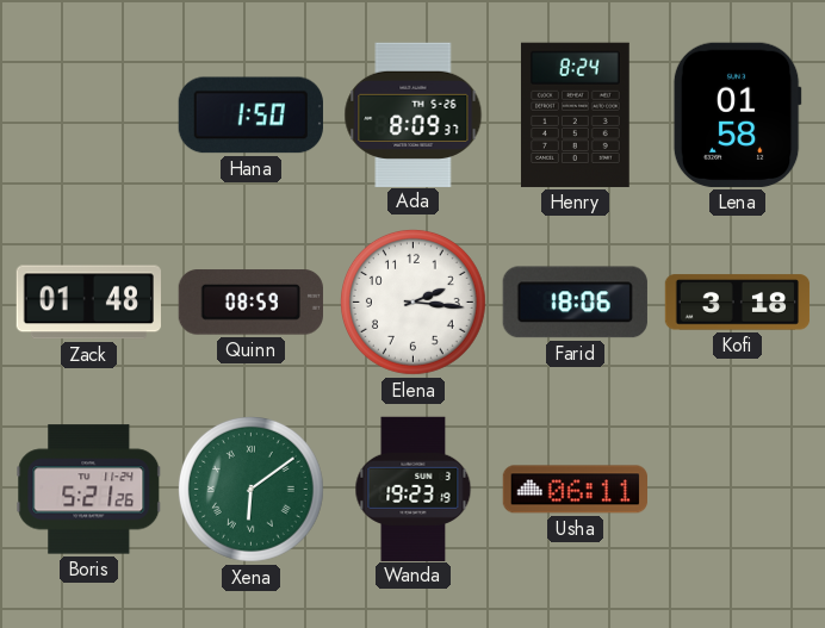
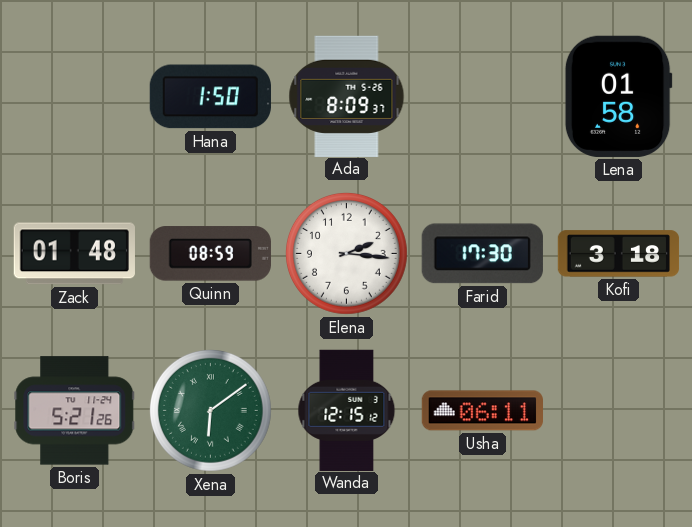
Henry: 8:24 -> none (575, 114)
Farid: 18:06 -> 17:30 (482, 254)
Wanda: 19:23 -> 12:15 (347, 410)
